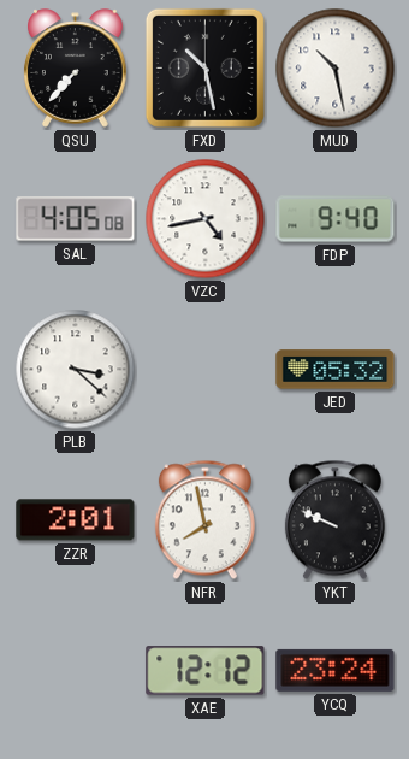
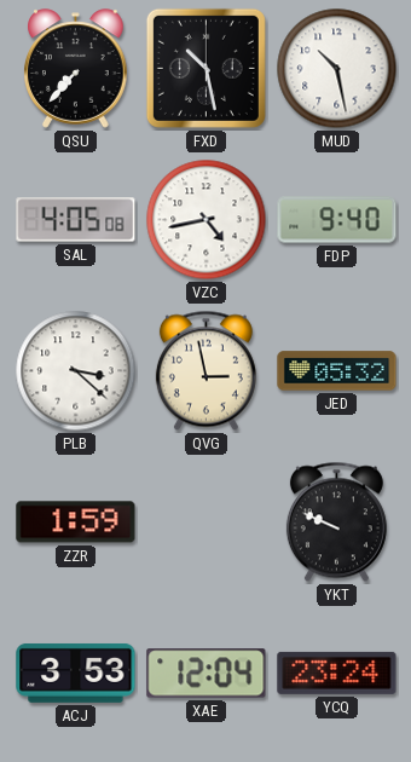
QVG: none -> 2:58 (205, 371)
ZZR: 2:01 -> 1:59 (76, 523)
NFR: 7:58 -> none (204, 520)
ACJ: none -> 3:53 (76, 672)
XAE: 12:12 -> 12:04 (207, 674)
